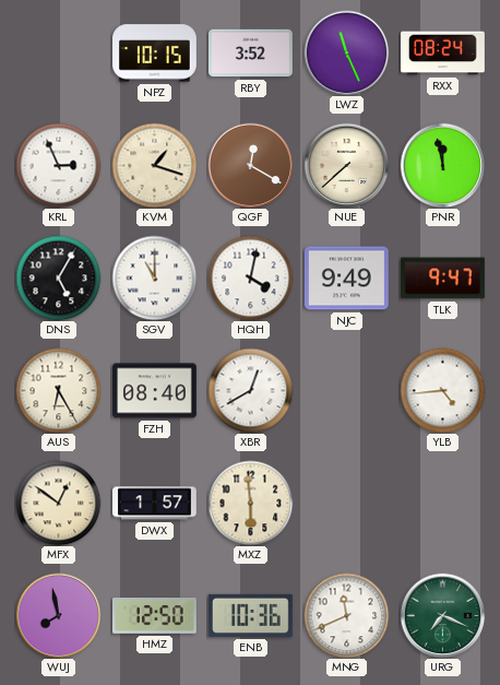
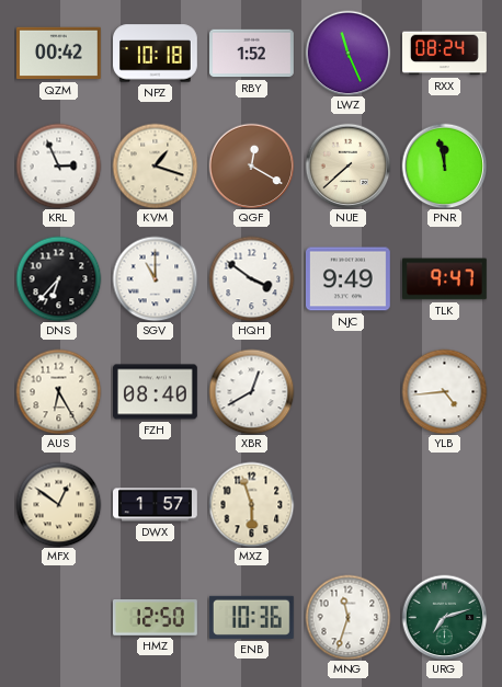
QZM: none -> 00:42 (58, 54)
NPZ: 10:15 -> 10:18 (156, 54)
RBY: 3:52 -> 1:52 (252, 54)
DNS: 5:05 -> 6:37 (58, 278)
HQH: 4:02 -> 3:51 (251, 278)
MXZ: 5:59 -> 5:57 (251, 504)
WUJ: 7:58 -> none (58, 615)
MNG: 11:41 -> 11:33 (347, 617)
URG: 7:19 -> 7:12 (444, 617)
